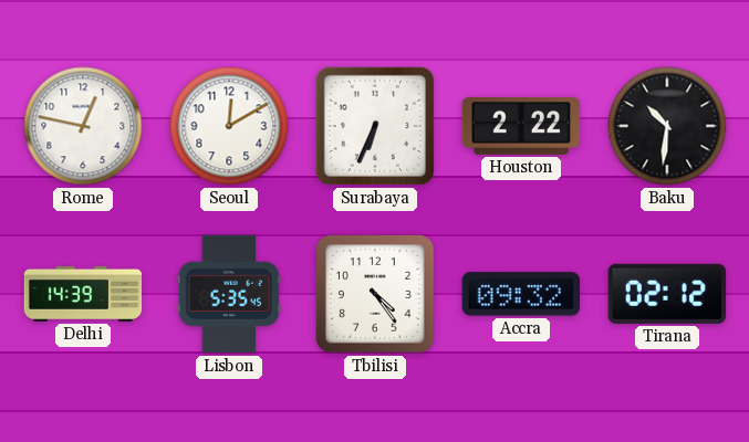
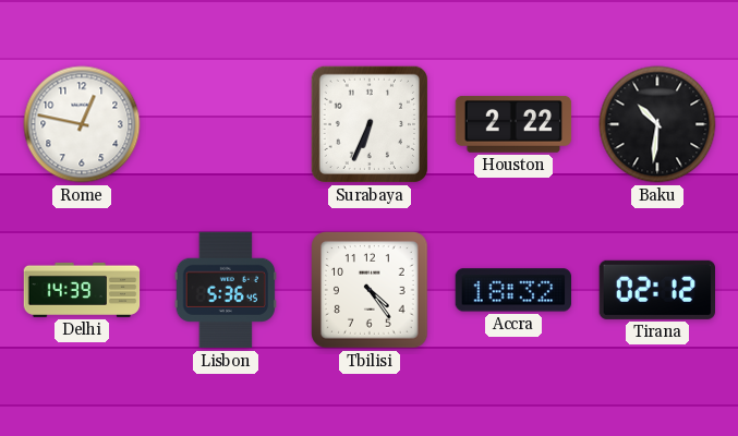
Seoul: 12:10 -> none (229, 126)
Lisbon: 5:35 -> 5:36 (225, 290)
Accra: 09:32 -> 18:32 (513, 290)
